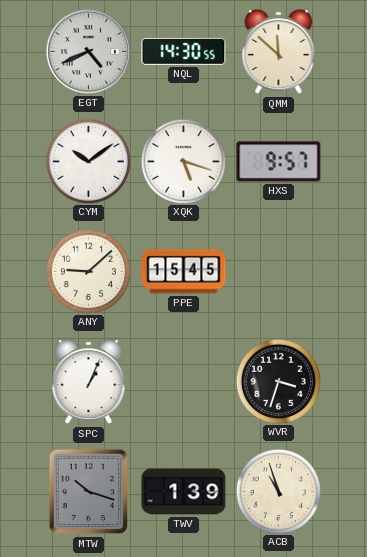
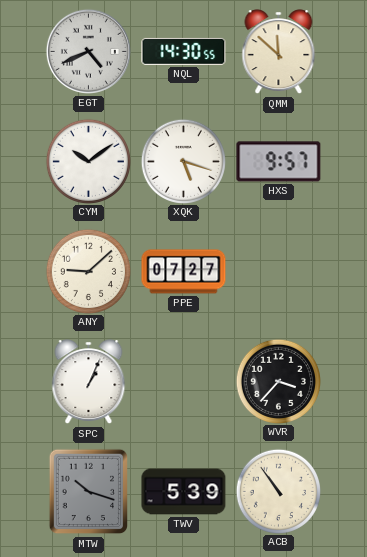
PPE: 15:45 -> 07:27 (184, 272)
WVR: 3:33 -> 3:37 (278, 381)
TWV: 1:39 -> 5:39 (184, 492)
ACB: 10:57 -> 10:54 (278, 491)
